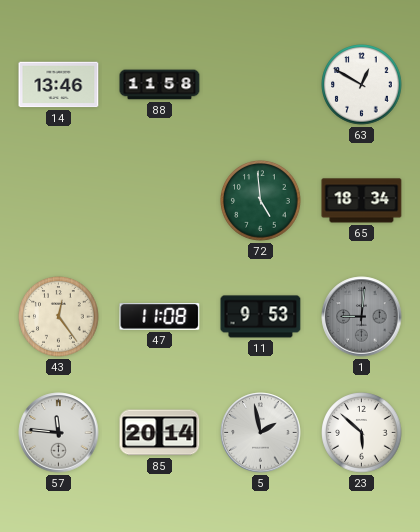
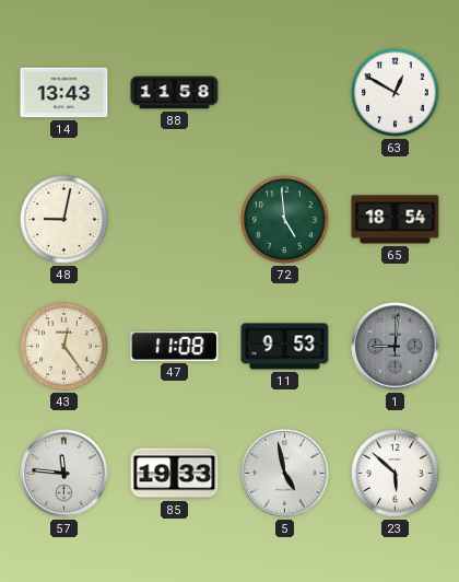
14: 13:46 -> 13:43 (64, 93)
48: none -> 9:02 (64, 220)
65: 18:34 -> 18:54 (396, 220)
85: 20:14 -> 19:33 (175, 474)
5: 1:58 -> 4:58 (285, 474)
